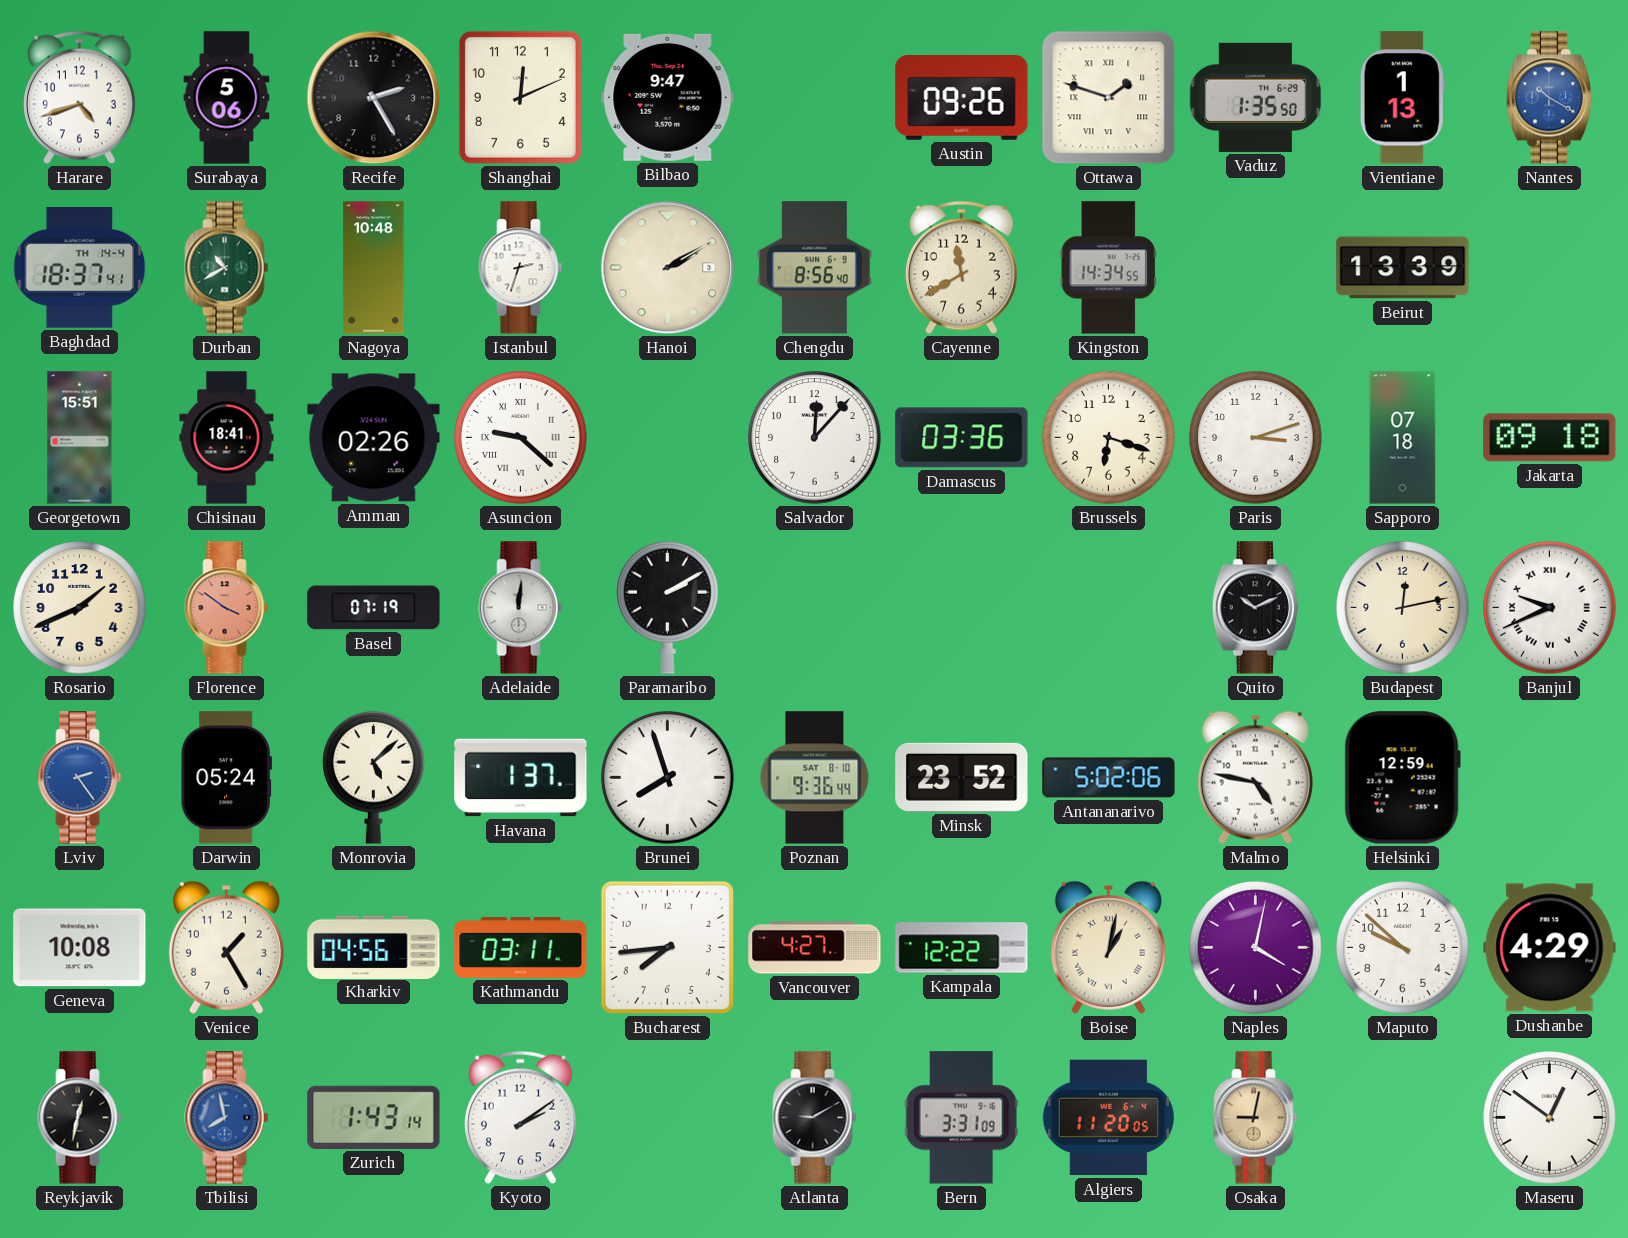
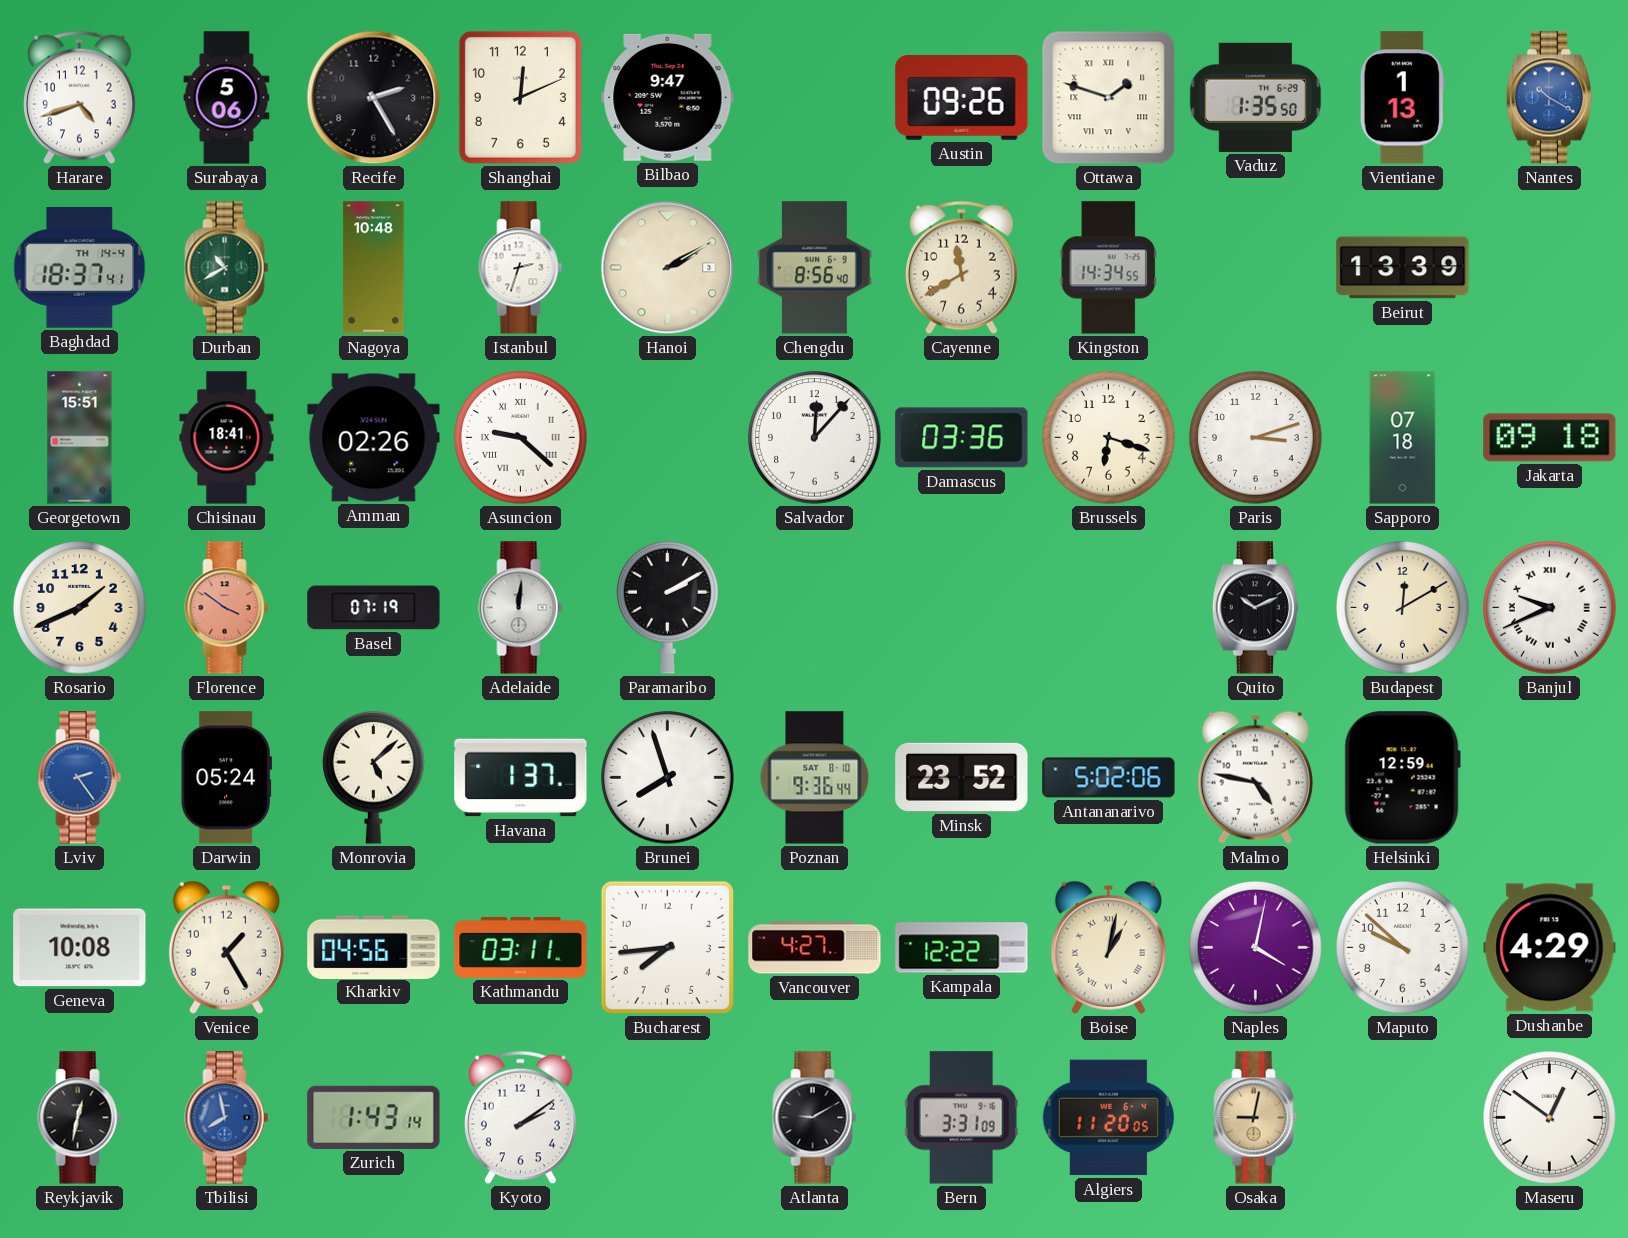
Budapest: 12:13 -> 12:10 (1403, 608)
